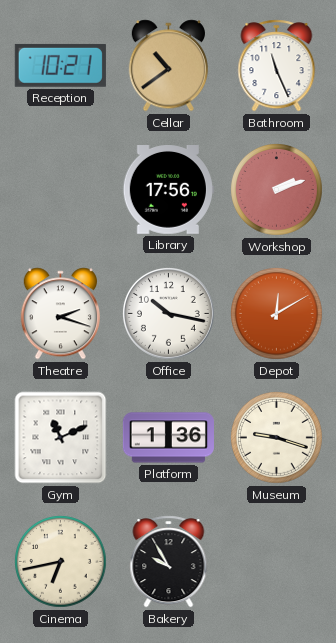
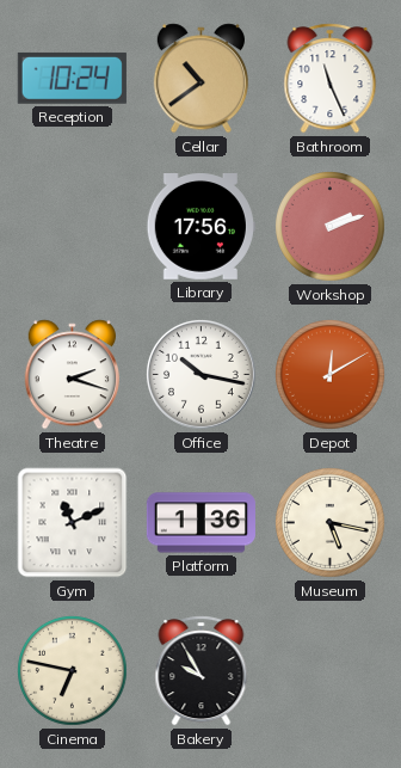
Reception: 10:21 -> 10:24 (72, 78)
Museum: 9:18 -> 5:17 (331, 523)
Cinema: 6:43 -> 6:47 (73, 671)
